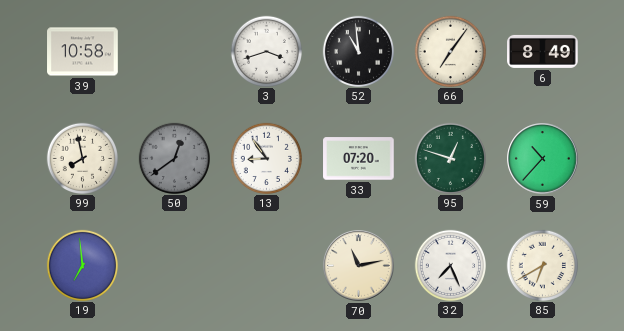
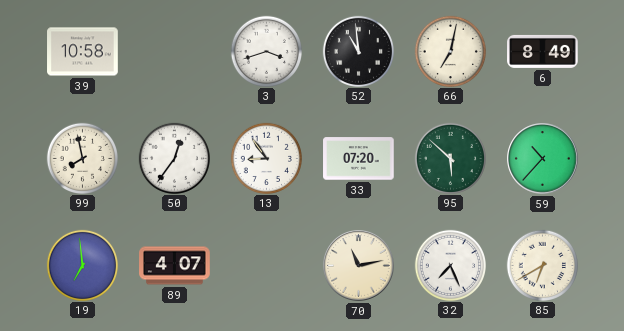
66: 7:06 -> 7:02 (450, 51)
50: 12:39 -> 12:36 (174, 158)
50 dial: grey -> white (174, 158)
95: 12:48 -> 5:52 (450, 158)
89: none -> 4:07 (175, 266)
